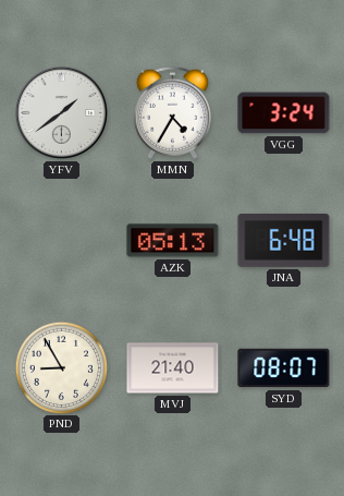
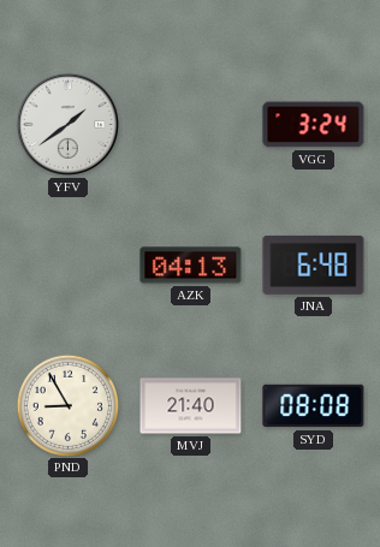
MMN: 4:35 -> none (172, 112)
AZK: 05:13 -> 04:13 (191, 266)
SYD: 08:07 -> 08:08 (314, 406)
